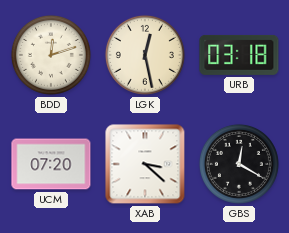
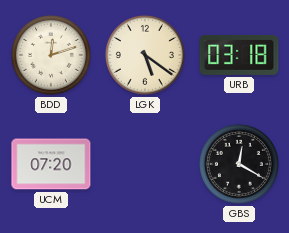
LGK: 12:28 -> 5:21 (145, 55)
XAB: 3:22 -> none (145, 164)
